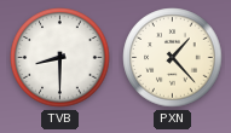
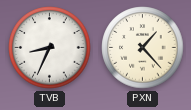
TVB: 8:30 -> 8:34 (50, 48)
